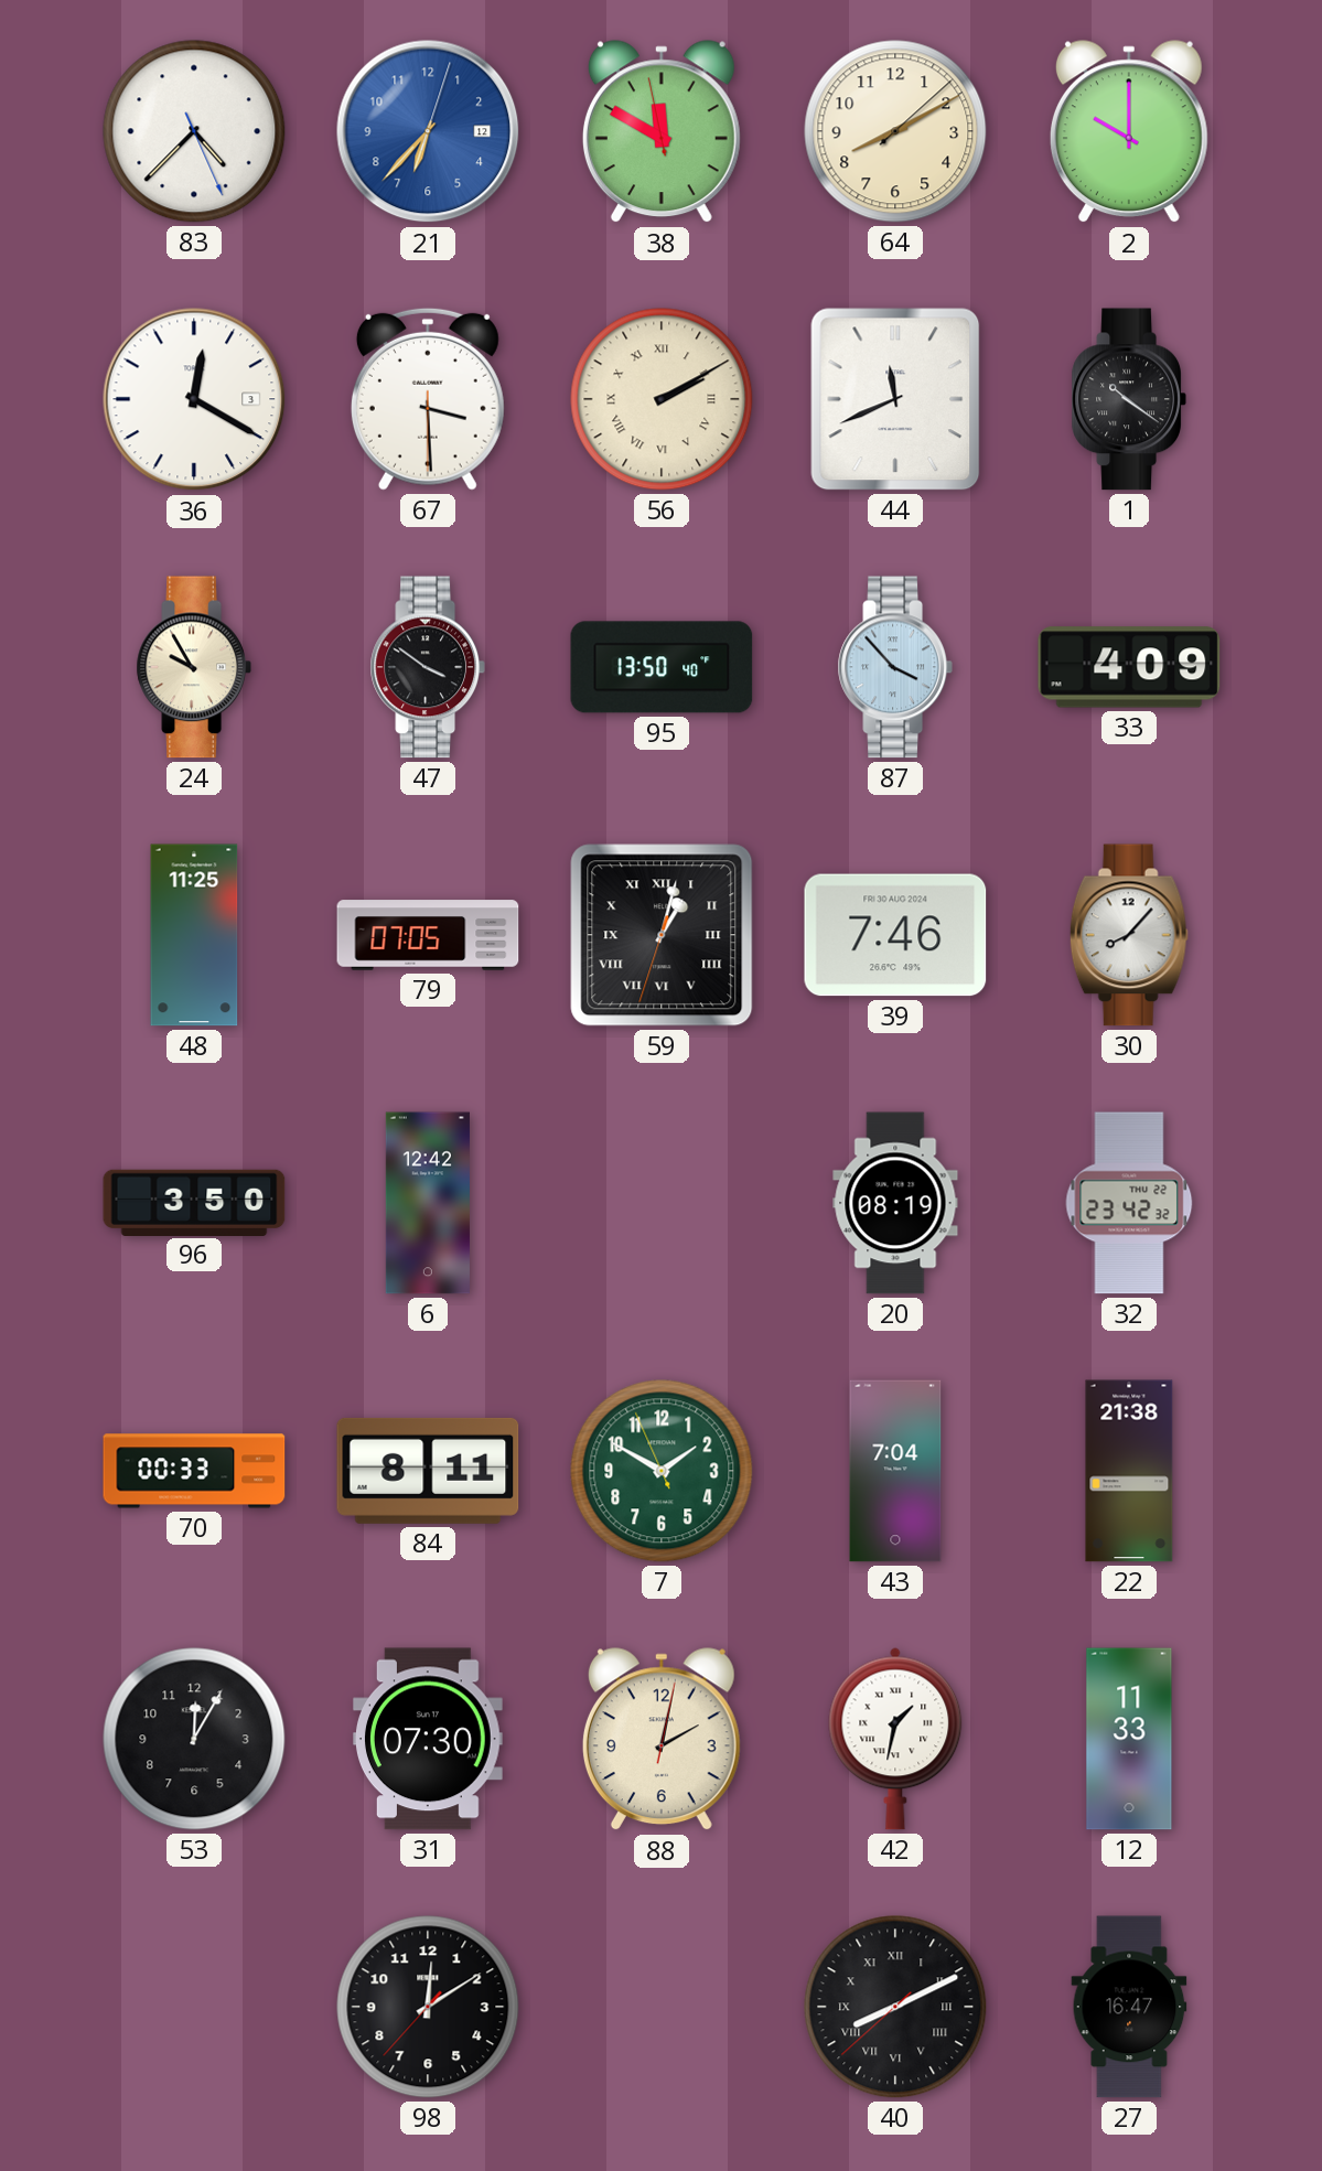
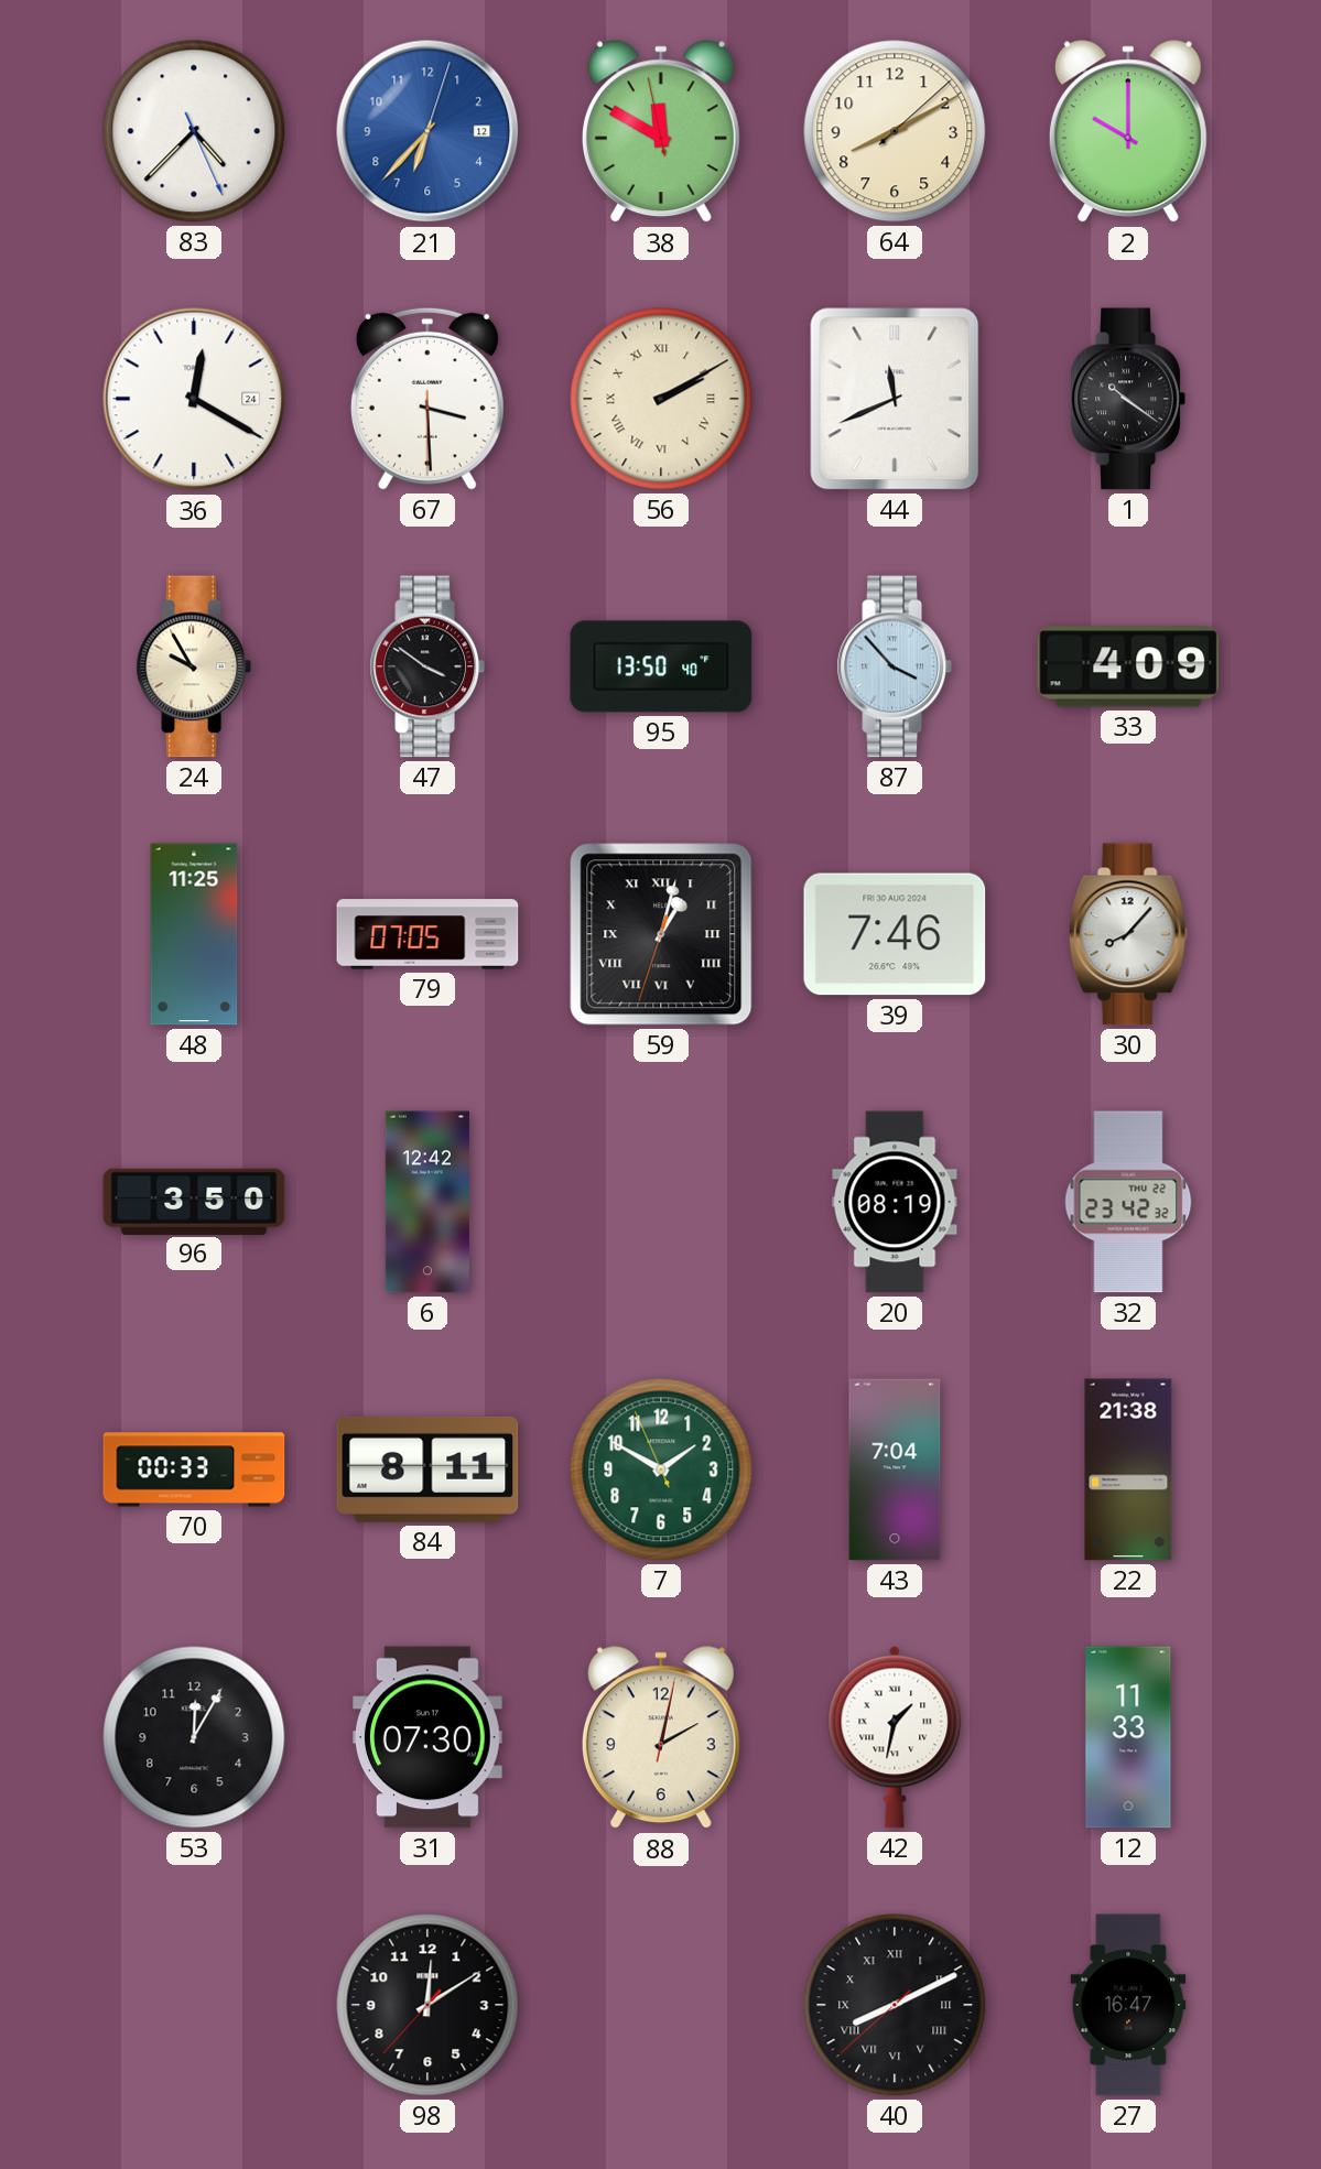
36 date: 3 -> 24 (194, 399)
